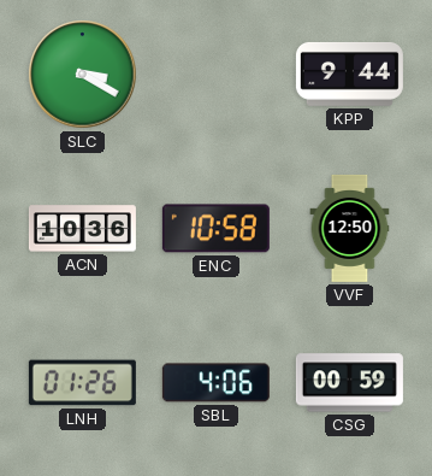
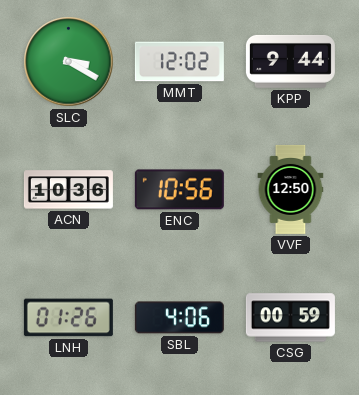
MMT: none -> 12:02 (179, 62)
ENC: 10:58 -> 10:56 (179, 190)
